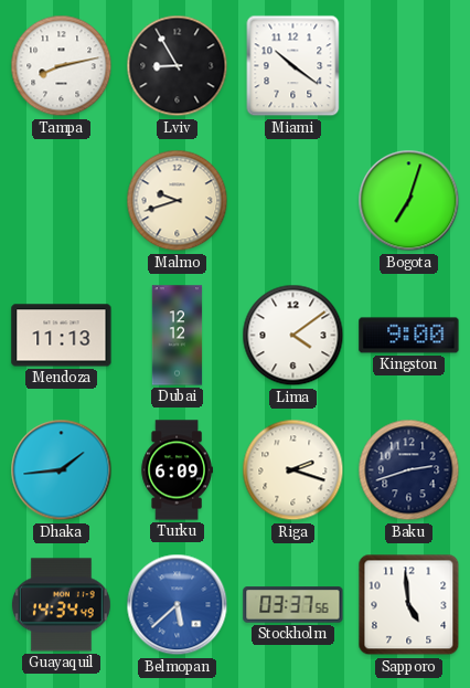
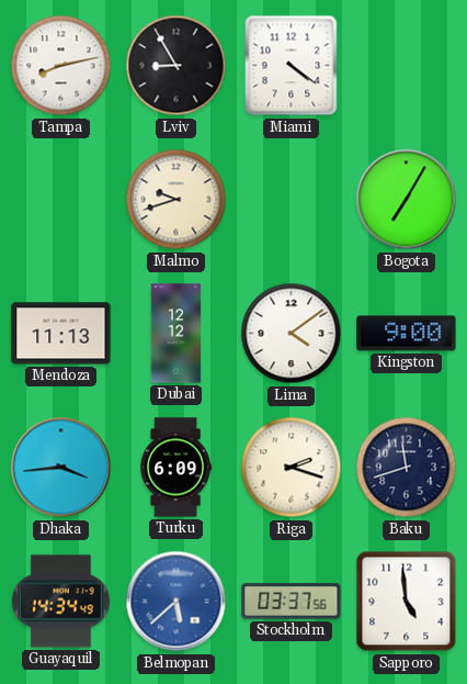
Miami: 10:21 -> 4:21 (292, 66)
Bogota: 7:03 -> 7:05 (407, 200)
Dhaka: 1:44 -> 3:44 (61, 468)
Baku: 2:42 -> 11:42 (407, 468)
